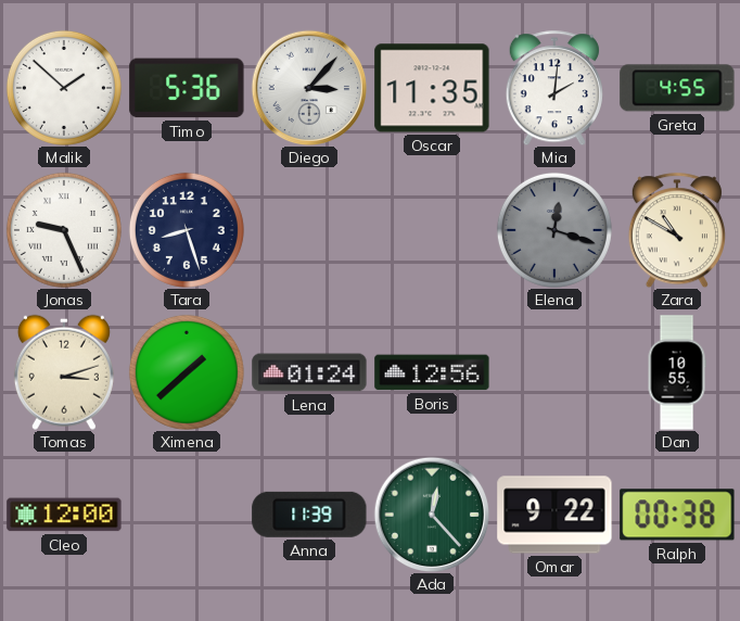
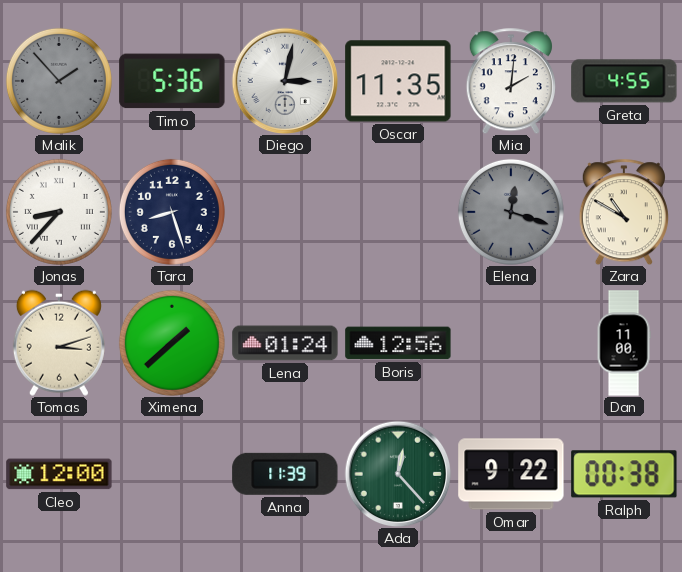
Malik: 1:52 -> 1:53 (59, 81)
Malik dial: white -> grey (59, 81)
Diego: 3:07 -> 3:02 (285, 81)
Jonas: 9:26 -> 8:37 (59, 212)
Dan: 10:55 -> 11:00 (624, 343)
